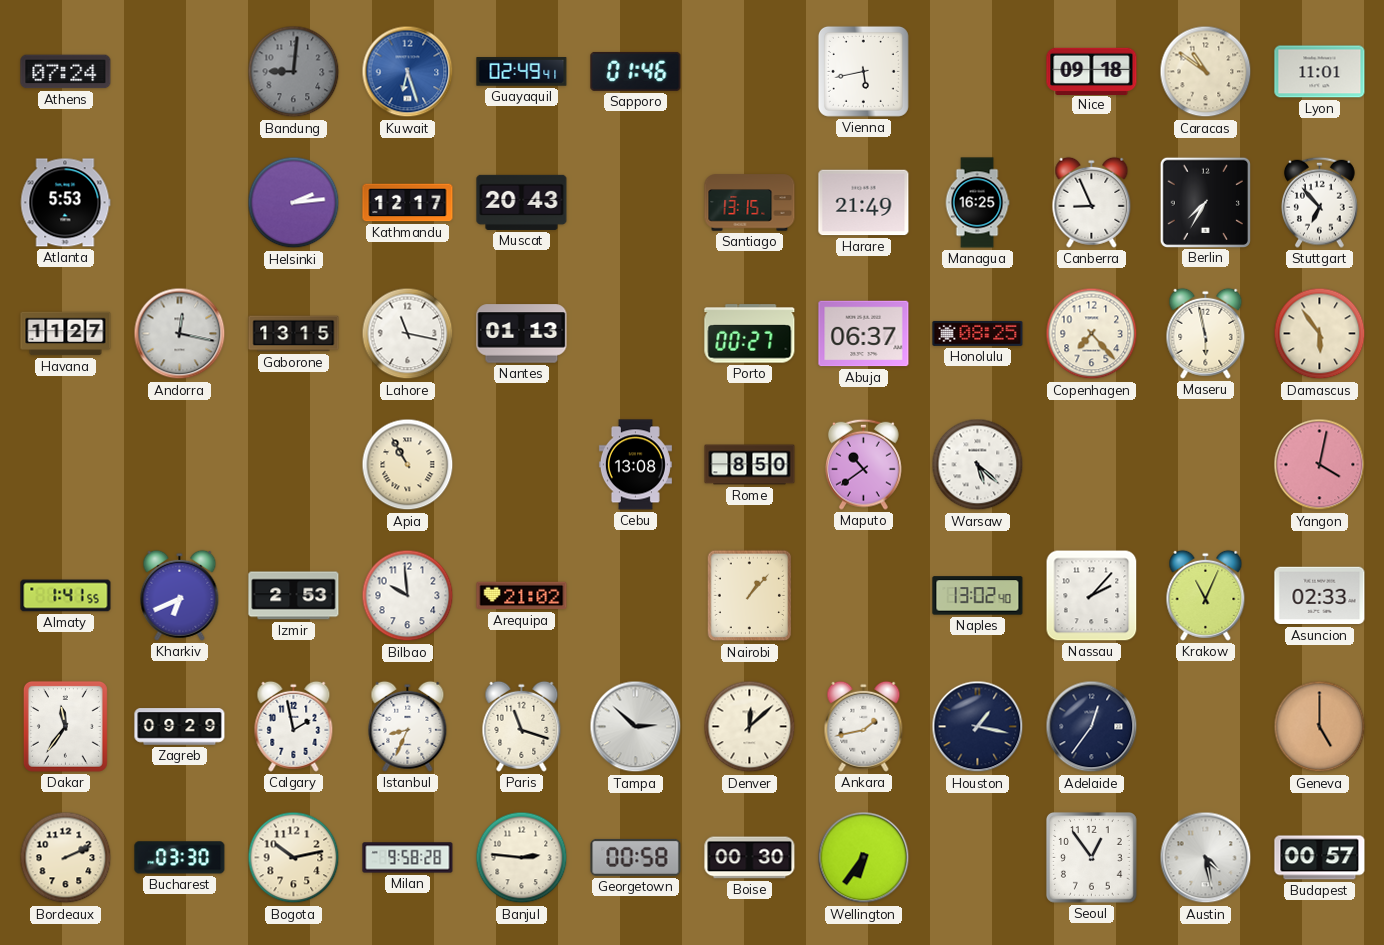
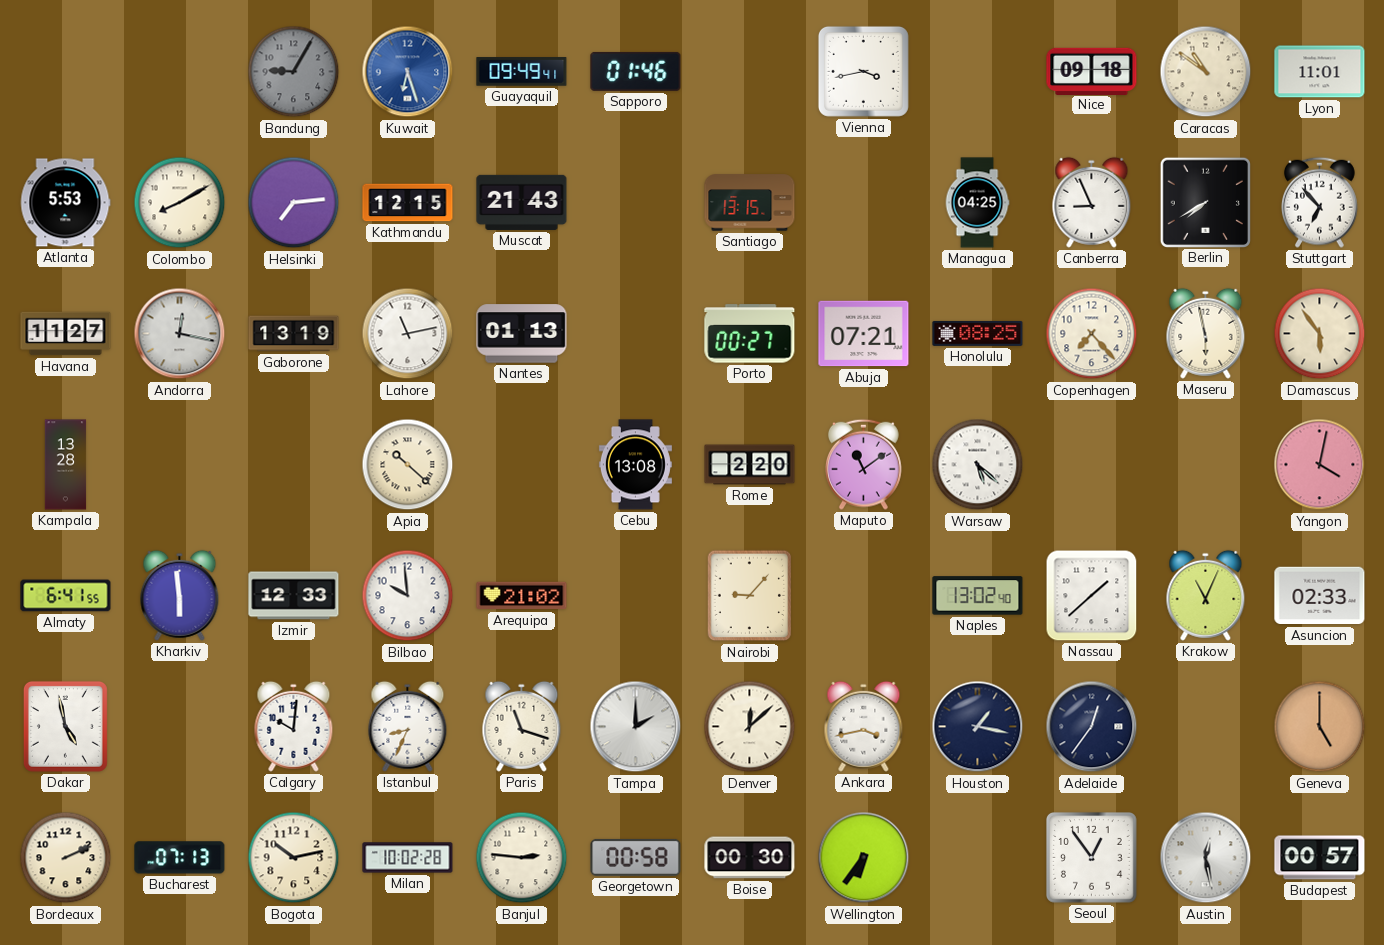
Athens: 07:24 -> none (66, 72)
Bandung: 9:01 -> 9:05 (294, 72)
Guayaquil: 02:49 -> 09:49 (522, 72)
Vienna: 5:43 -> 3:43 (863, 71)
Colombo: none -> 8:10 (180, 203)
Helsinki: 2:14 -> 7:14 (294, 203)
Kathmandu: 12:17 -> 12:15 (408, 203)
Muscat: 20:43 -> 21:43 (522, 202)
Harare: 21:49 -> none (864, 203)
Managua: 16:25 -> 04:25 (977, 203)
Berlin: 7:35 -> 7:40 (1205, 202)
Gaborone: 13:15 -> 13:19 (294, 334)
Lahore: 11:17 -> 11:13 (408, 334)
Abuja: 06:37 -> 07:21 (864, 334)
Kampala: none -> 13:28 (66, 465)
Apia: 10:55 -> 10:22 (408, 465)
Rome: 8:50 -> 2:20 (750, 465)
Maputo: 10:39 -> 11:09 (864, 464)
Almaty: 1:41 -> 6:41 (66, 596)
Kharkiv: 6:41 -> 5:59 (180, 595)
Izmir: 2:53 -> 12:33 (294, 596)
Nairobi: 1:07 -> 9:07 (750, 596)
Nassau: 2:07 -> 1:38 (1092, 596)
Dakar: 11:36 -> 4:58 (65, 726)
Zagreb: 09:29 -> none (180, 727)
Calgary: 1:58 -> 10:01 (294, 726)
Tampa: 2:52 -> 2:00 (636, 727)
Ankara: 1:43 -> 3:43 (864, 726)
Bucharest: 03:30 -> 07:13 (180, 858)
Milan: 9:58 -> 10:02 (408, 858)
Austin: 4:28 -> 12:28 (1206, 858)
